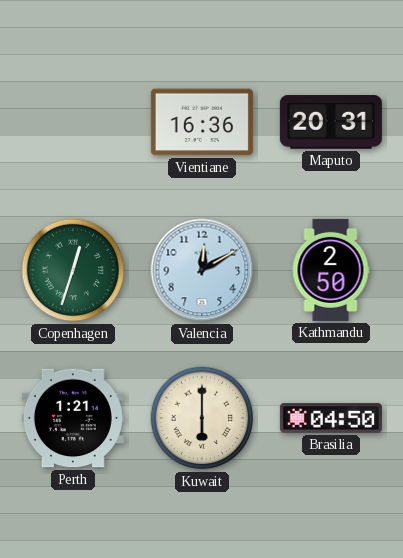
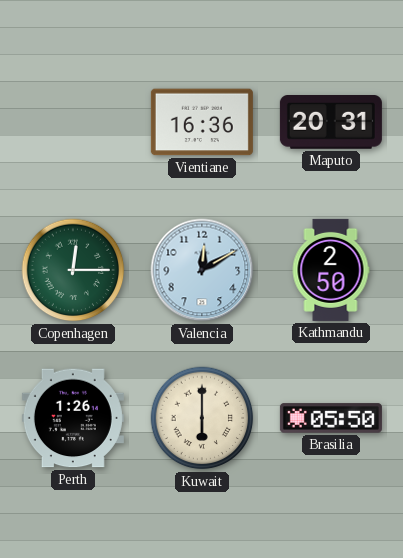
Copenhagen: 12:33 -> 12:15 (73, 270)
Perth: 1:21 -> 1:26 (73, 418)
Brasilia: 04:50 -> 05:50 (331, 418)
